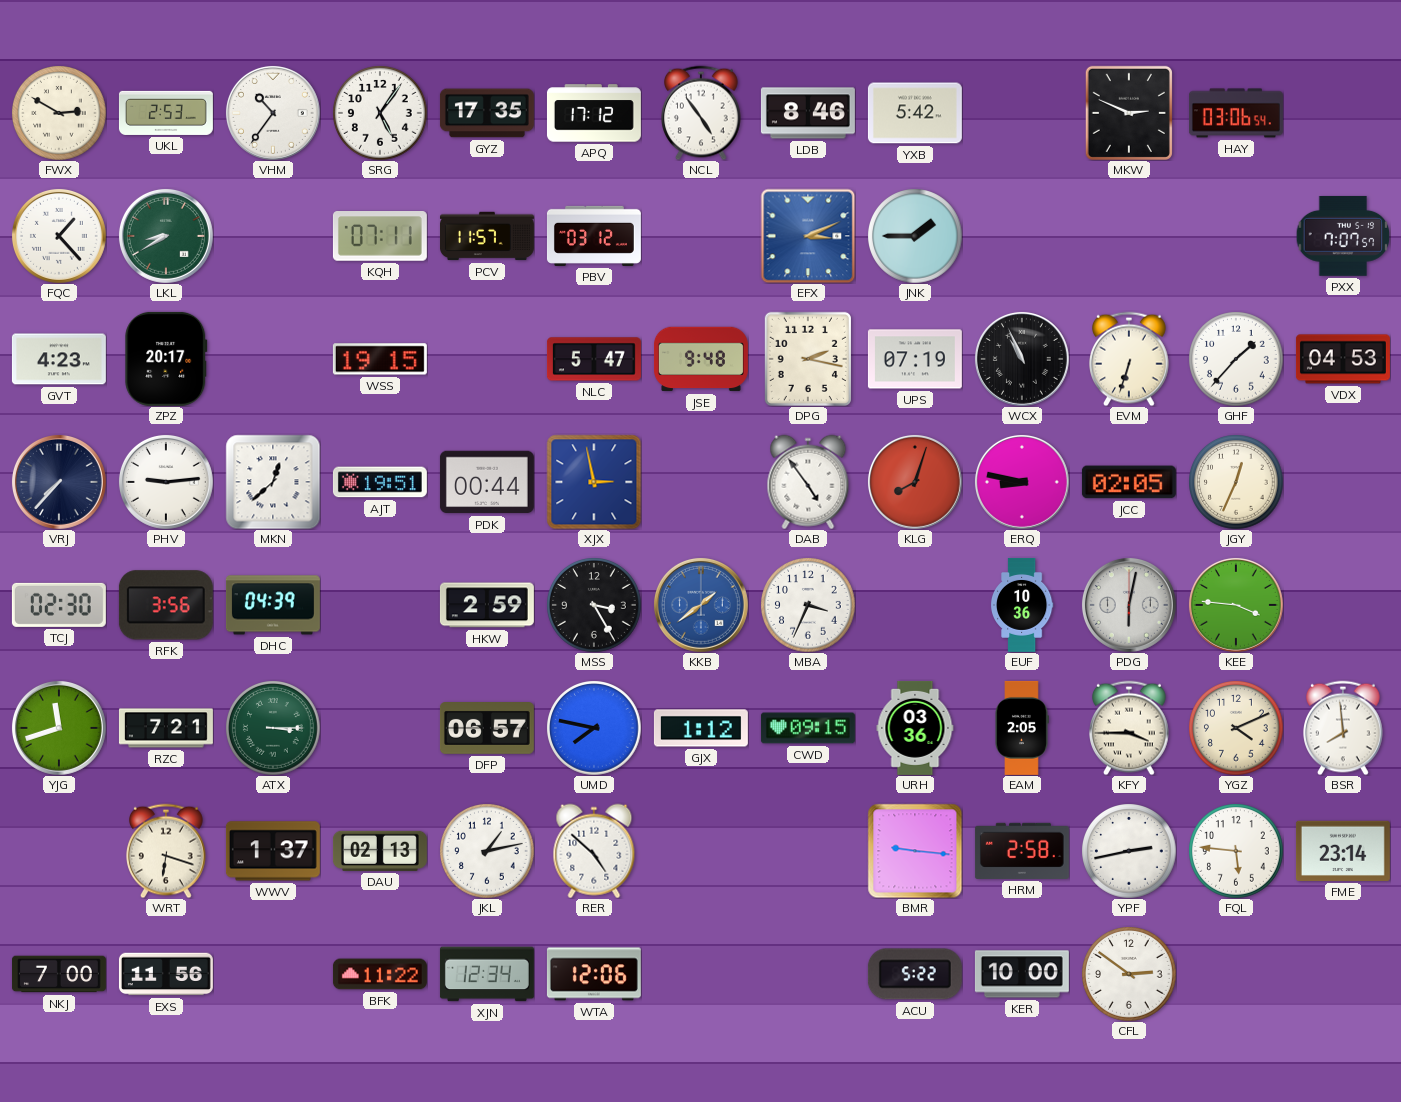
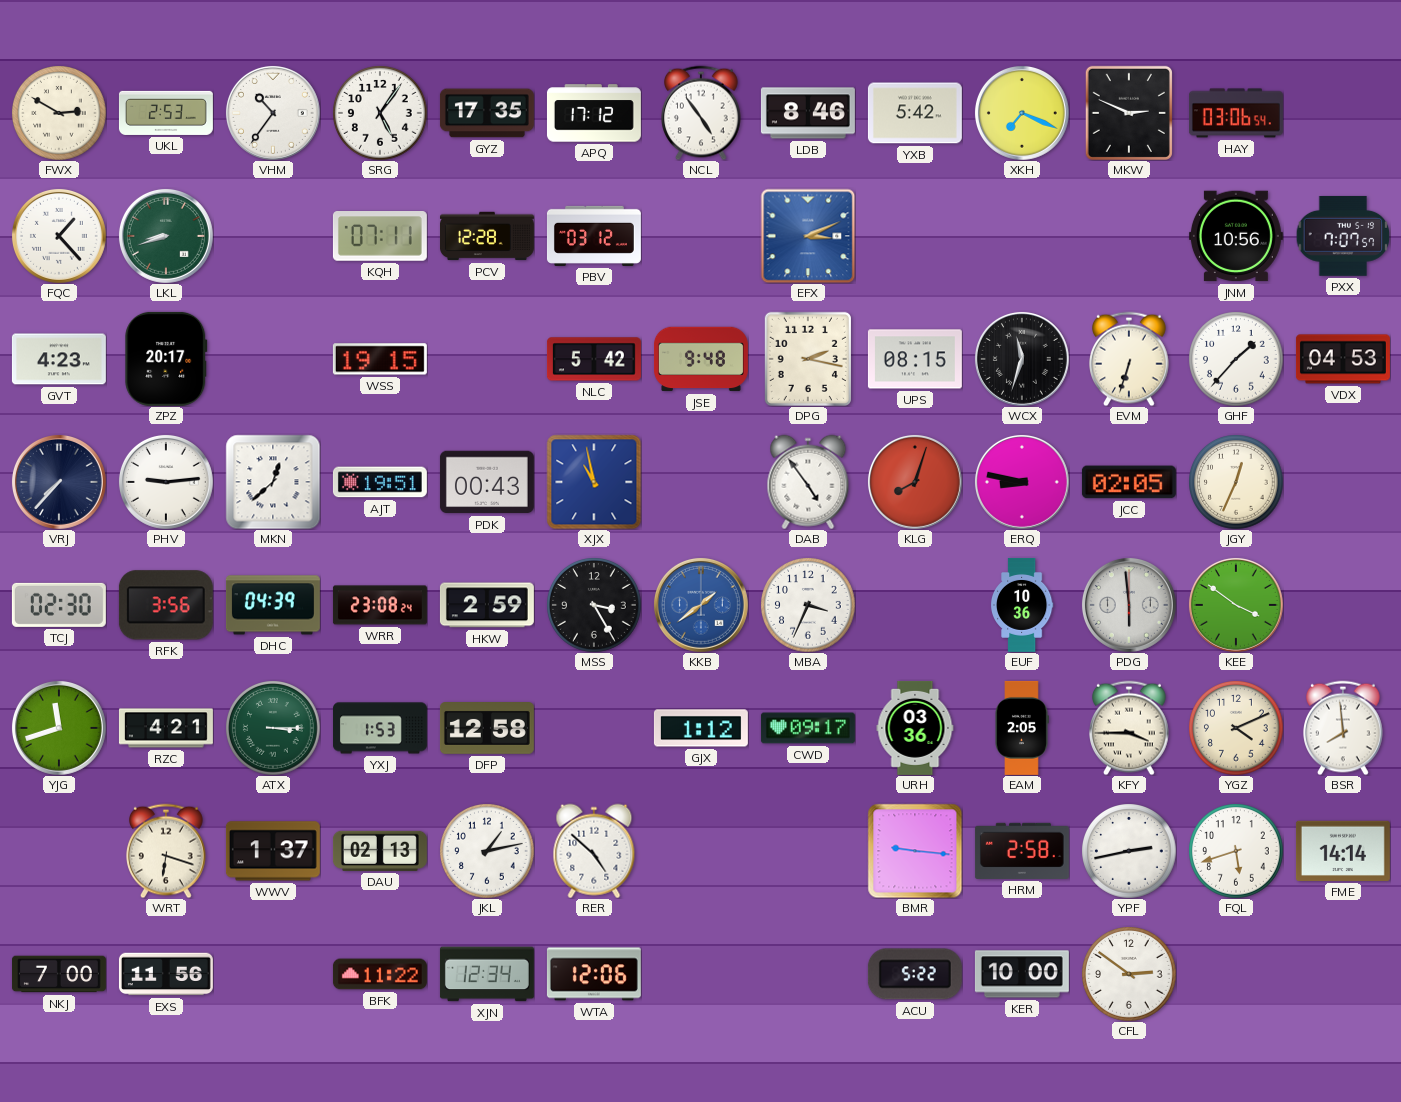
XKH: none -> 7:19 (1022, 113)
LKL: 8:40 -> 8:42 (166, 236)
PCV: 11:57 -> 12:28 (487, 236)
JNK: 1:45 -> none (915, 236)
JNM: none -> 10:56 (1236, 236)
NLC: 5:47 -> 5:42 (594, 359)
UPS: 07:19 -> 08:15 (915, 359)
WCX: 10:56 -> 11:33 (1022, 359)
PDK: 00:44 -> 00:43 (487, 482)
XJX: 2:58 -> 10:58 (594, 482)
WRR: none -> 23:08 (380, 605)
PDG: 6:02 -> 5:59 (1129, 605)
KEE: 3:46 -> 3:51 (1236, 605)
RZC: 7:21 -> 4:21 (166, 728)
YXJ: none -> 1:53 (380, 728)
DFP: 06:57 -> 12:58 (487, 729)
UMD: 7:47 -> none (594, 728)
CWD: 09:15 -> 09:17 (808, 728)
FQL: 5:46 -> 5:42 (1236, 851)
FME: 23:14 -> 14:14 (1343, 851)
